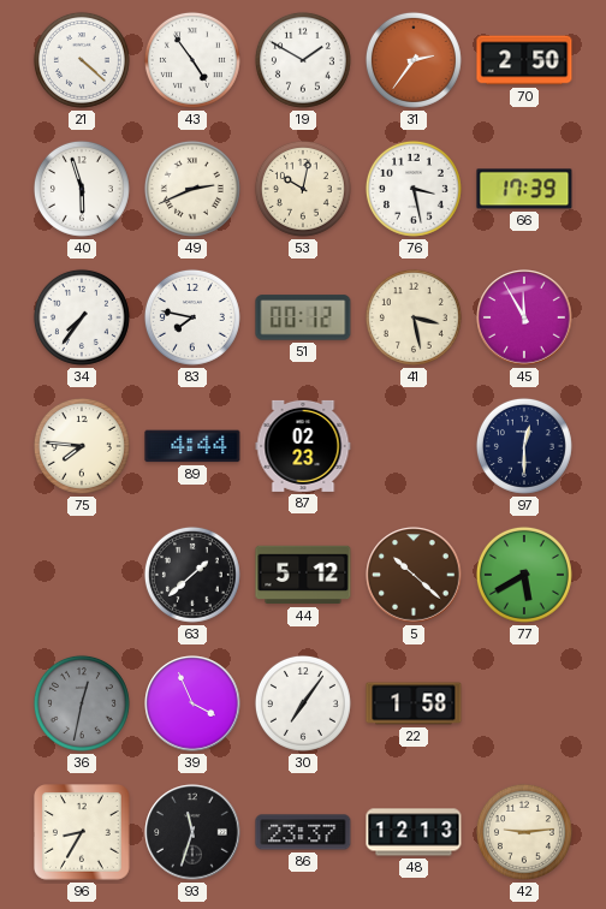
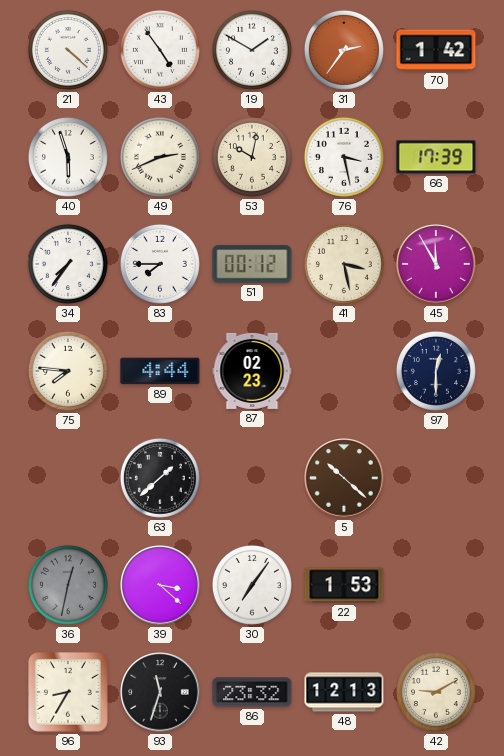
70: 2:50 -> 1:42 (436, 50)
83: 7:47 -> 7:45 (160, 264)
44: 5:12 -> none (303, 575)
77: 5:40 -> none (524, 575)
39: 3:56 -> 3:22 (160, 585)
22: 1:58 -> 1:53 (344, 585)
86: 23:37 -> 23:32 (252, 692)
42: 9:14 -> 9:10 (436, 692)
